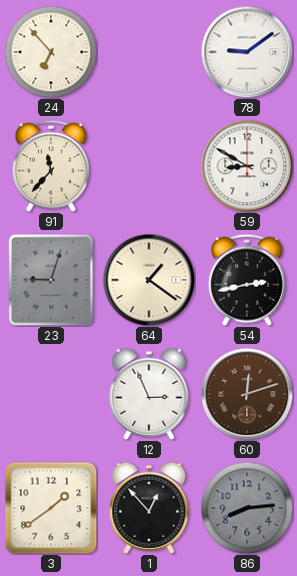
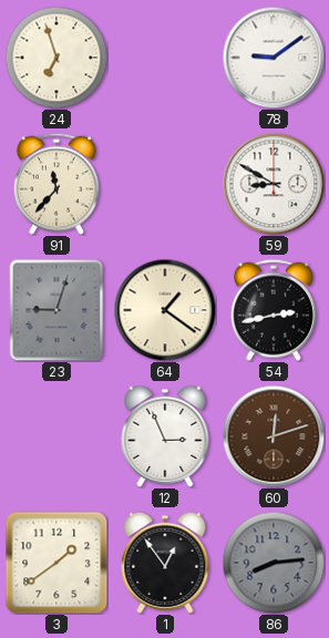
24: 6:53 -> 6:57 (56, 58)
1: 12:53 -> 12:54 (165, 563)
